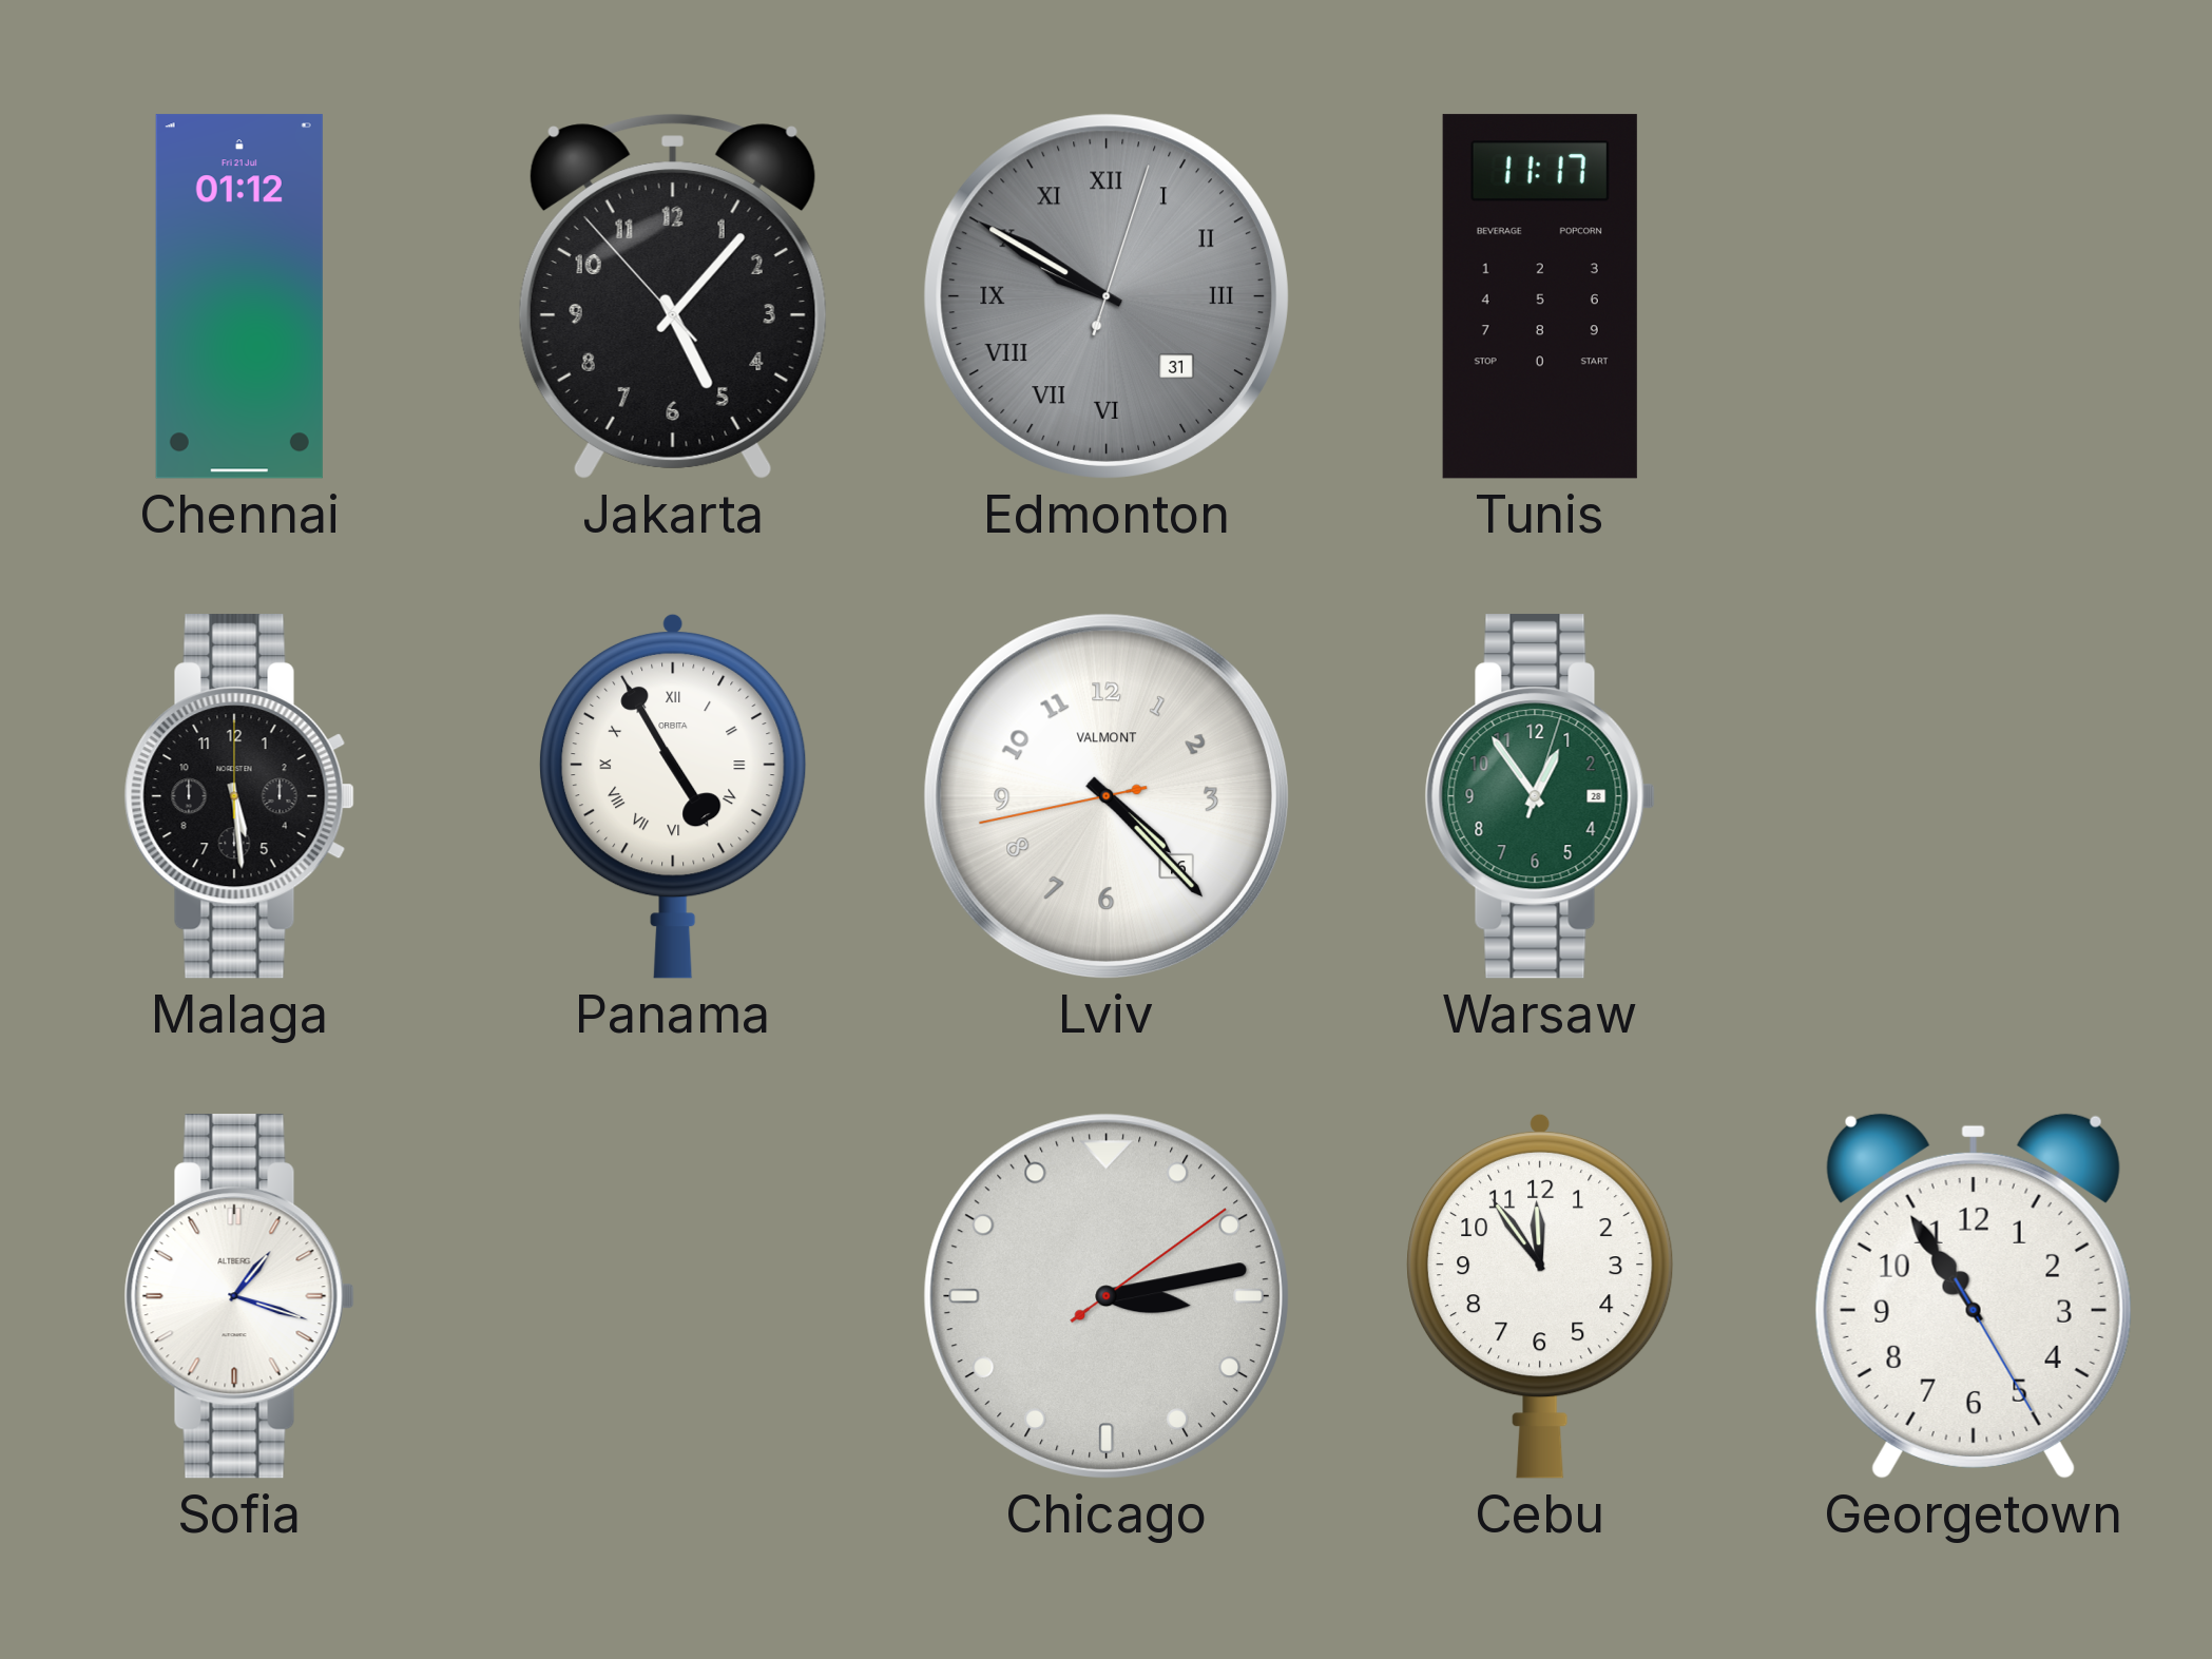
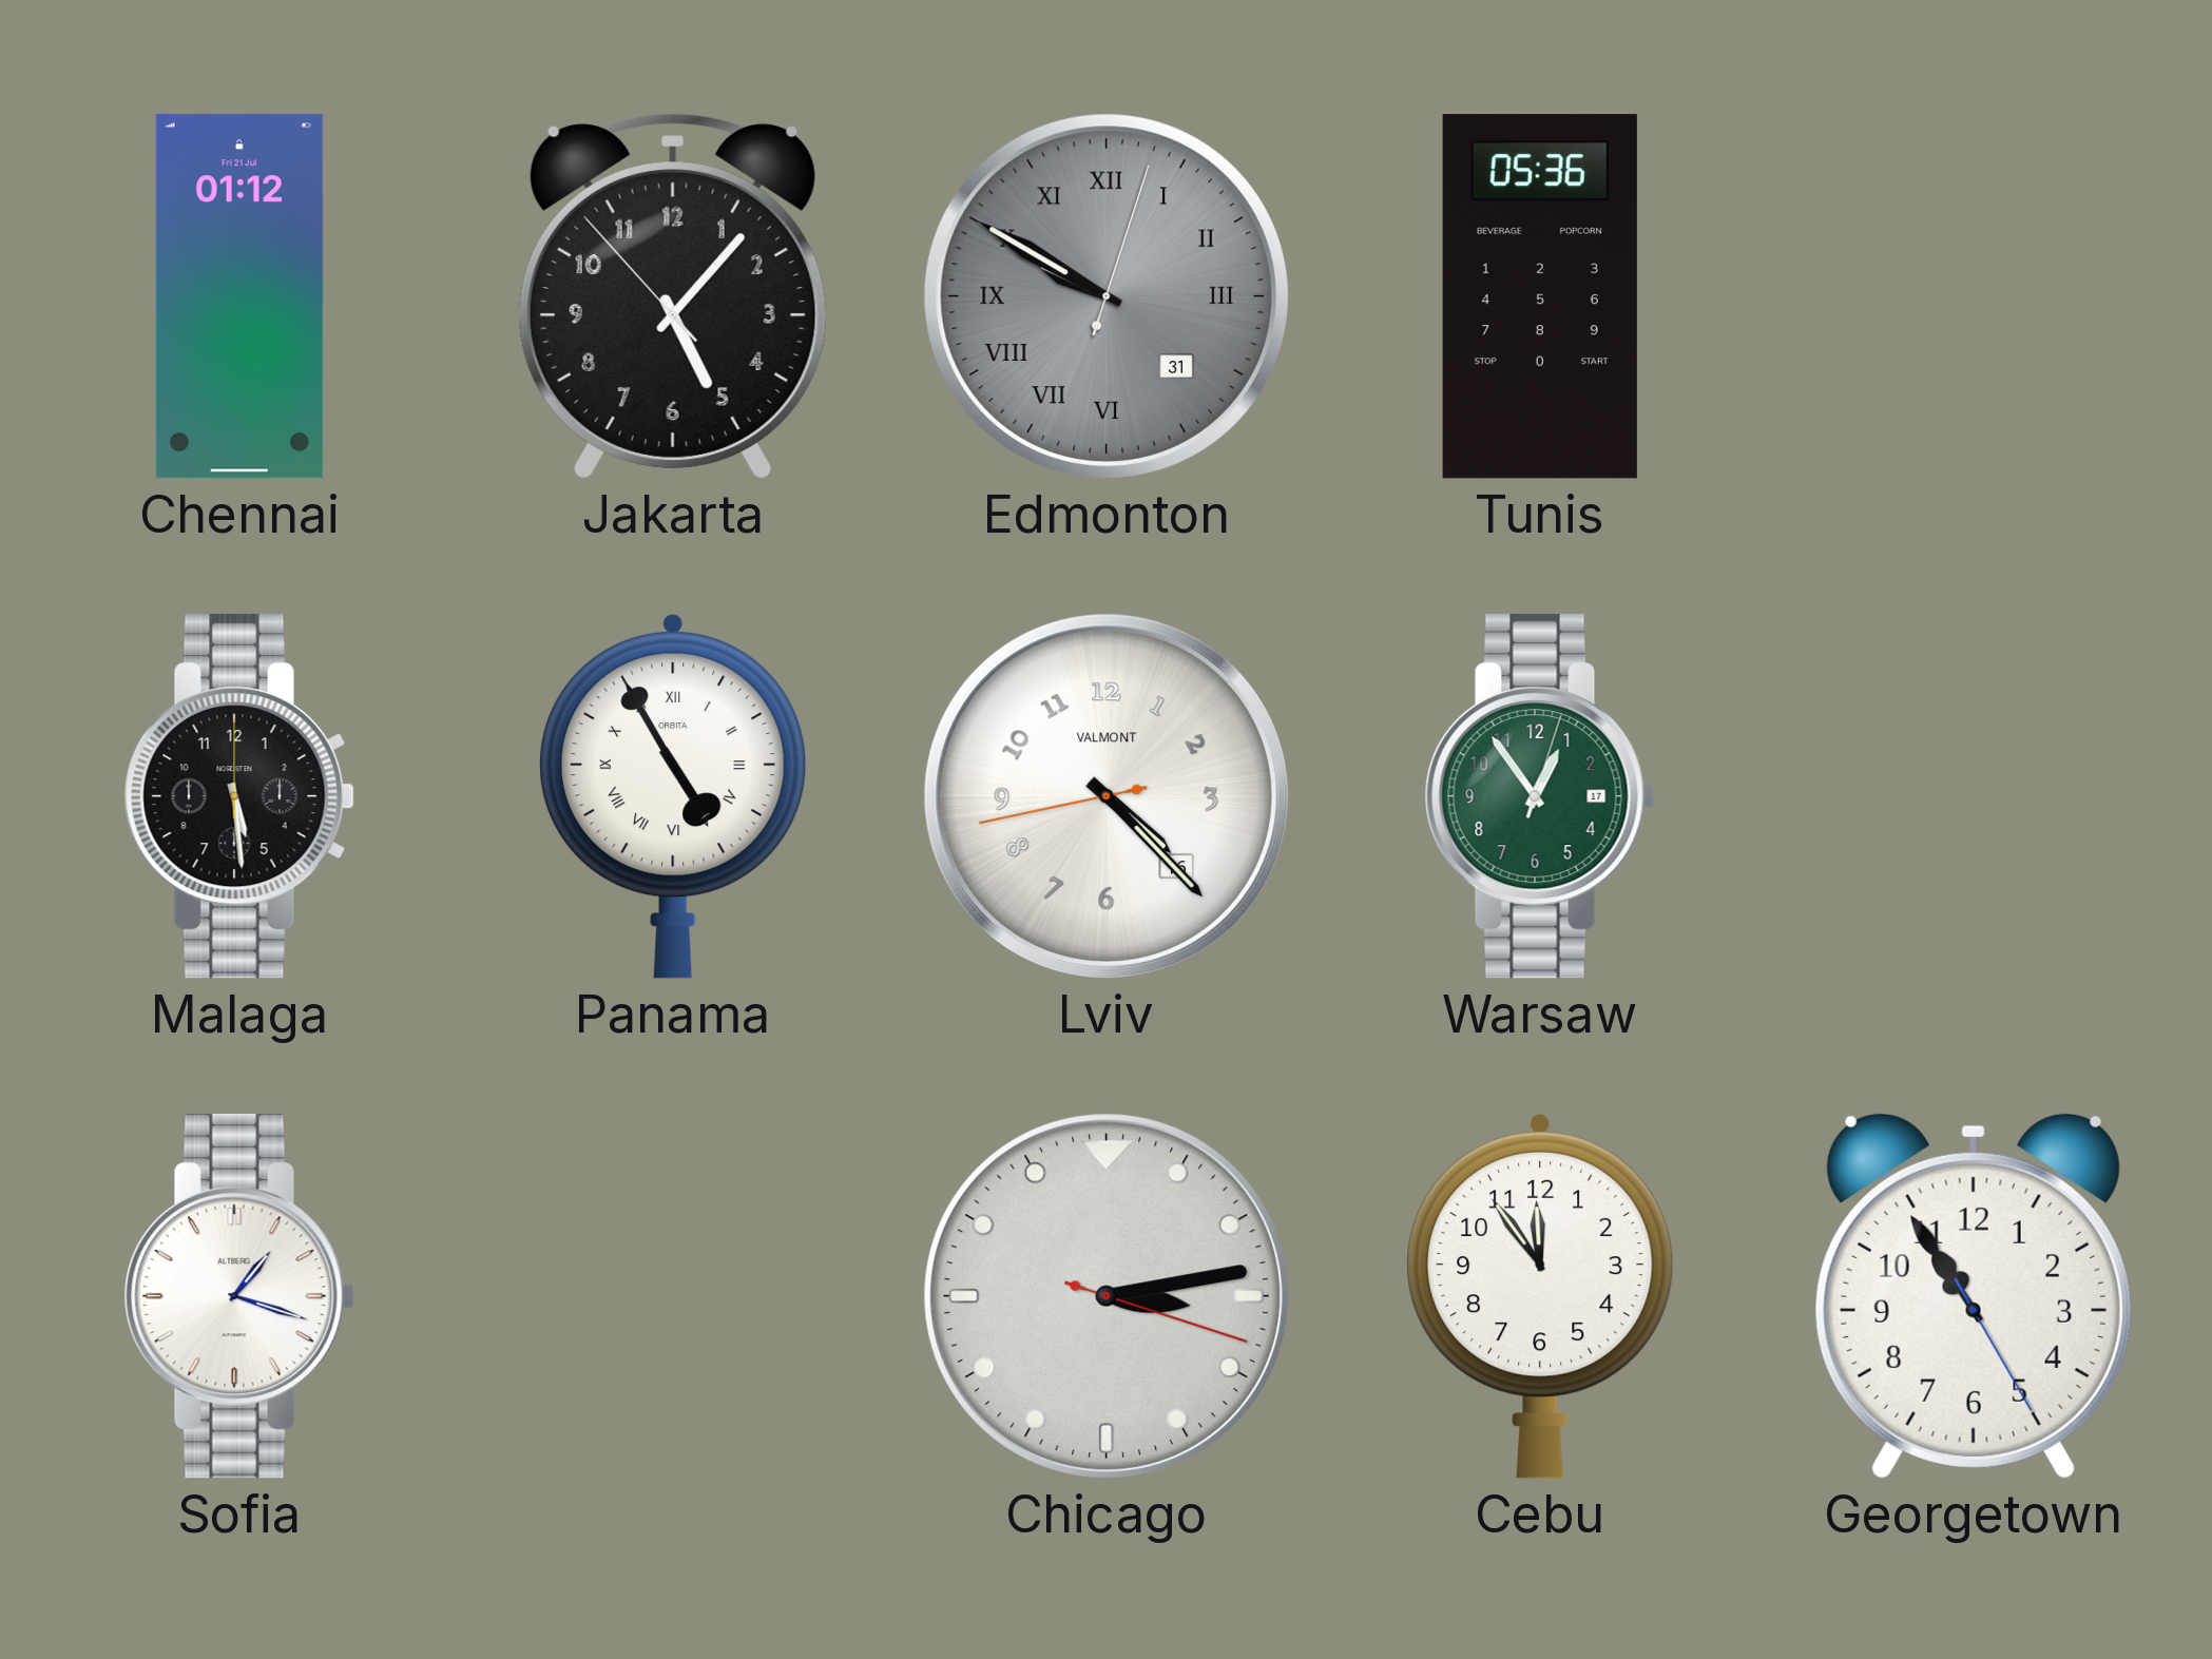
Tunis: 11:17 -> 05:36 (1540, 296)
Warsaw date: 28 -> 17 (1540, 796)
Chicago: 3:13:09 -> 3:13:18 (1107, 1296)
